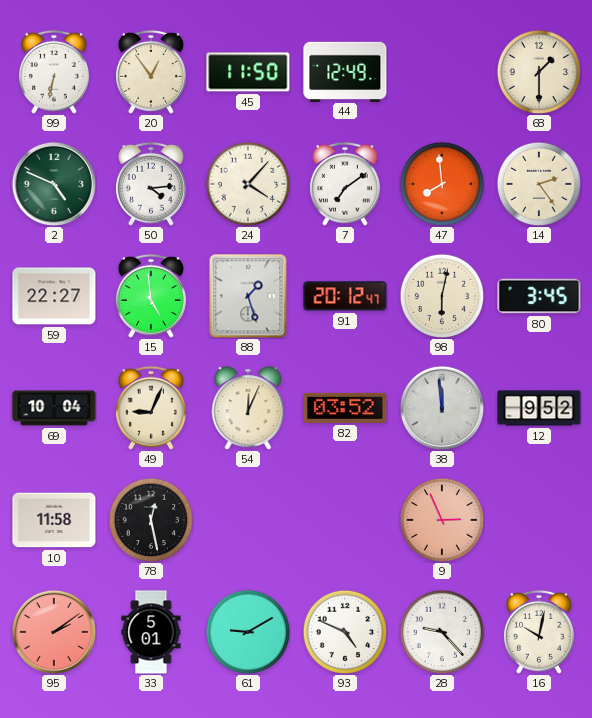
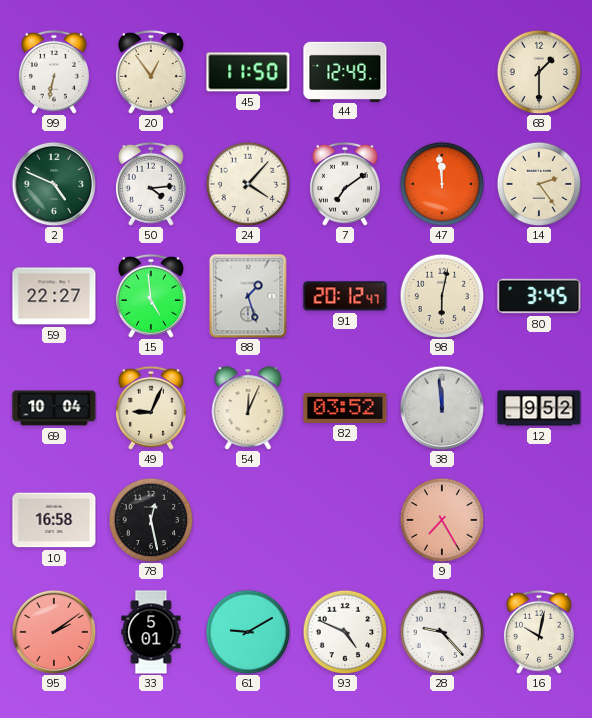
47: 7:59 -> 11:59 (442, 184)
10: 11:58 -> 16:58 (54, 520)
9: 2:56 -> 7:25 (442, 520)
